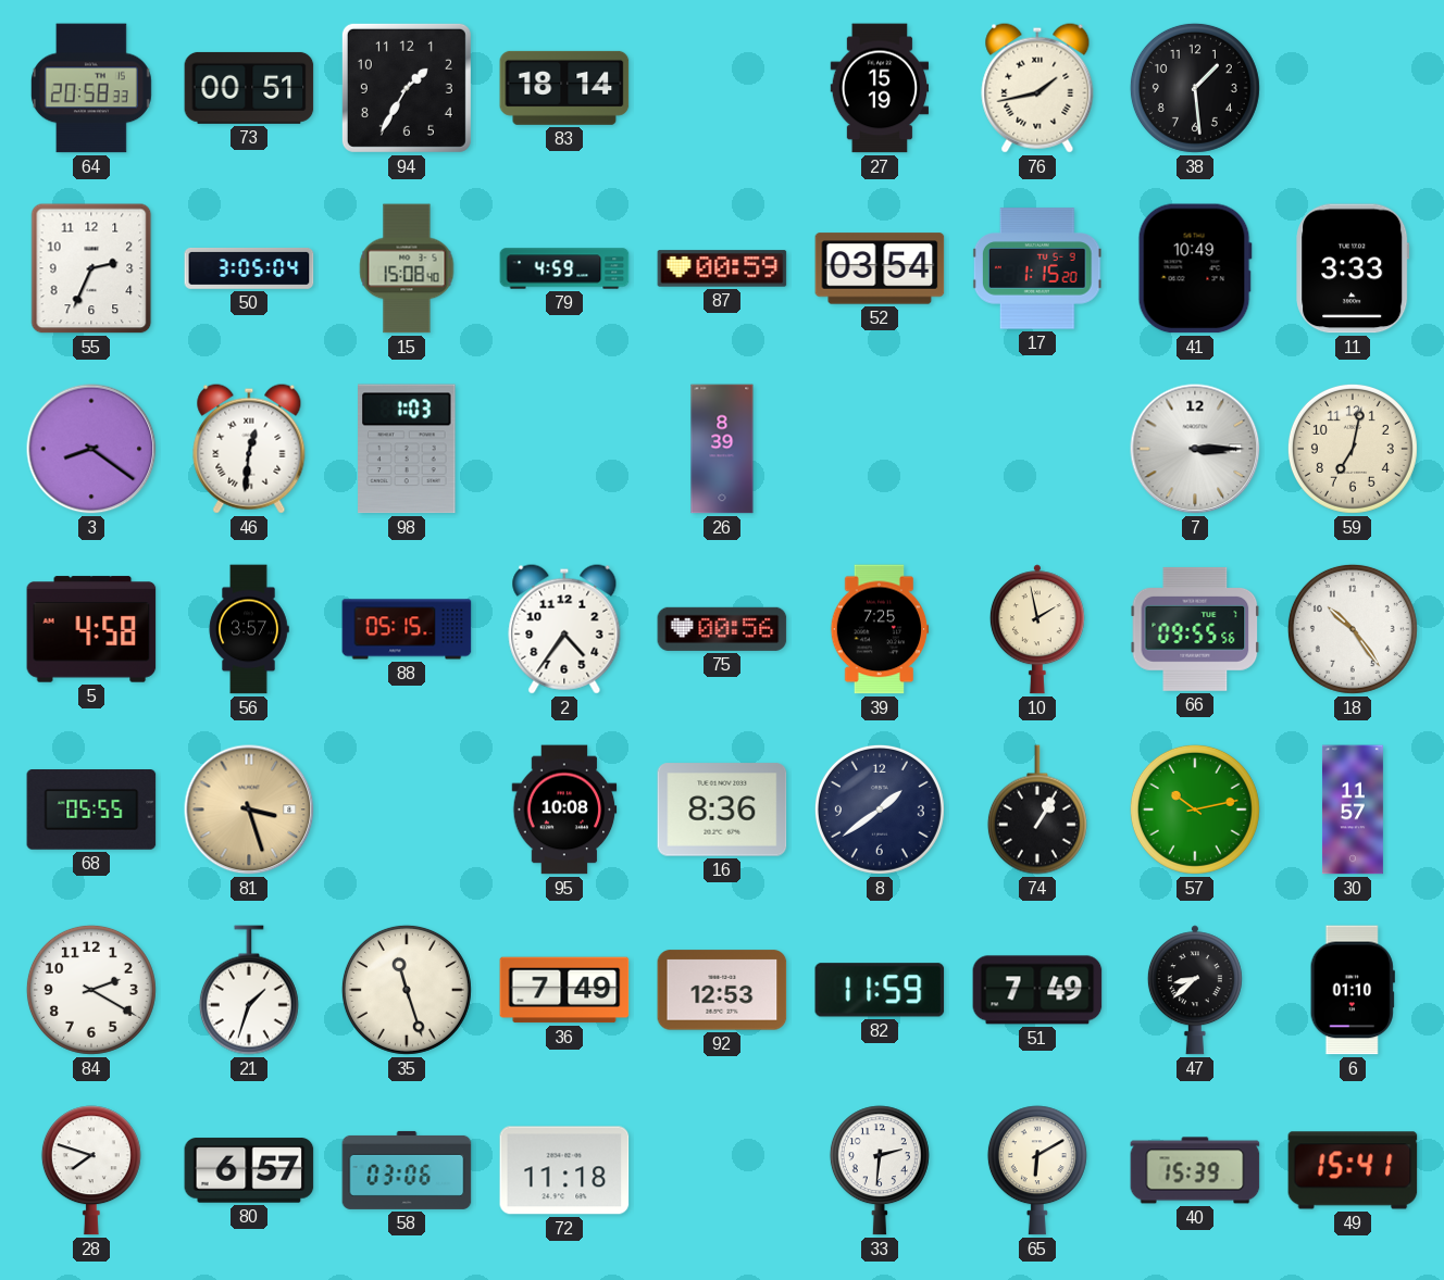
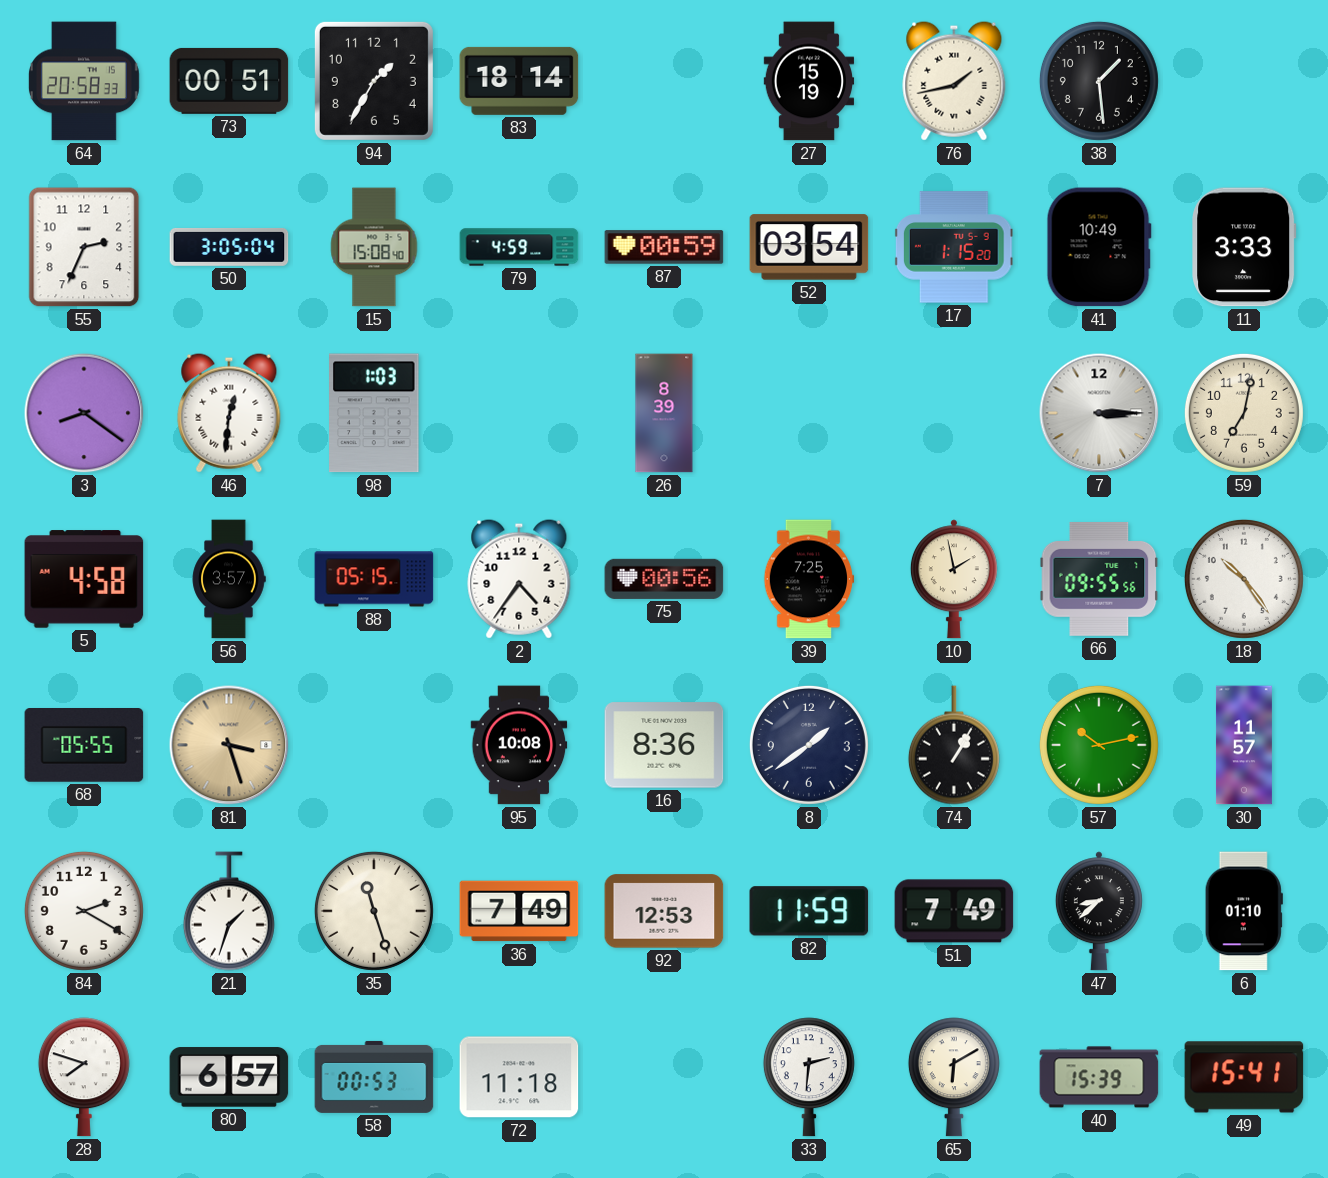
58: 03:06 -> 00:53 (374, 1077)
